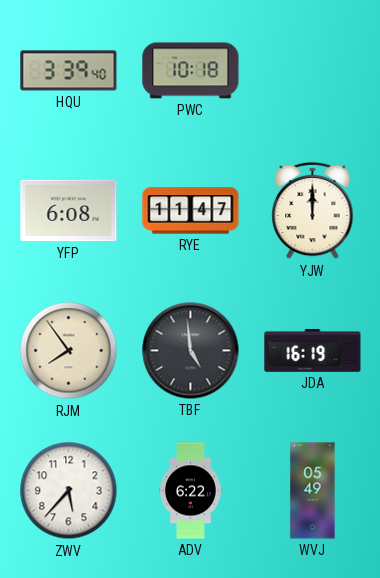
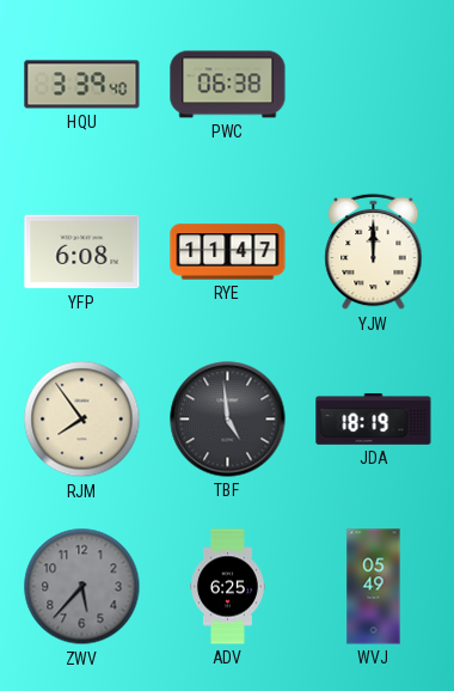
PWC: 10:18 -> 06:38 (228, 85)
JDA: 16:19 -> 18:19 (374, 418)
ZWV dial: white -> grey (82, 587)
ADV: 6:22 -> 6:25 (228, 587)
